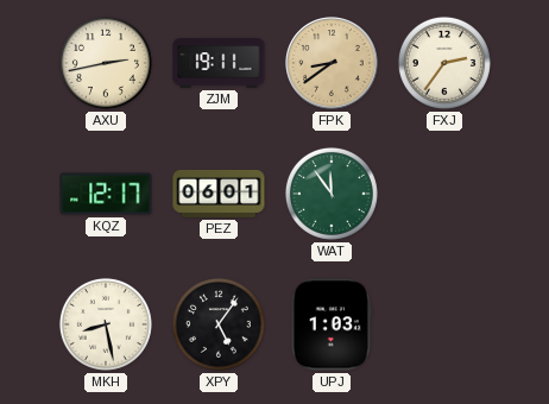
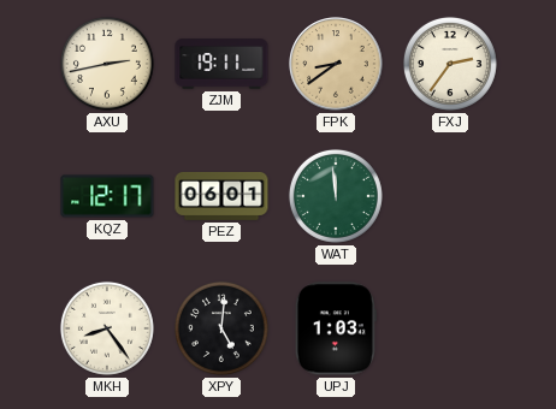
WAT: 11:54 -> 11:59 (336, 196)
MKH: 8:28 -> 8:24 (107, 328)
XPY: 5:06 -> 5:01 (221, 328)
